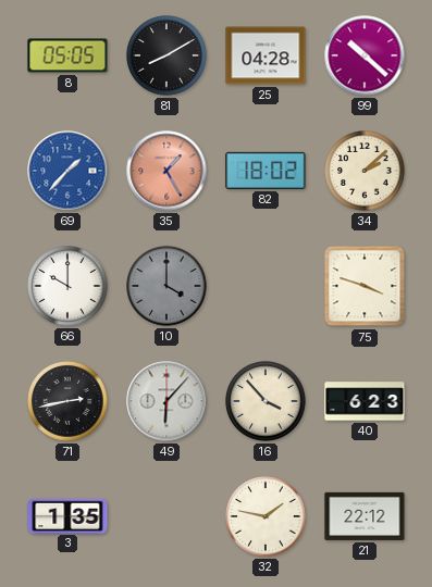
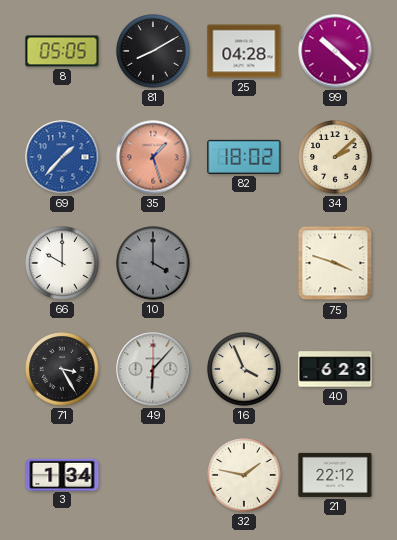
35: 1:25 -> 1:27 (153, 157)
71: 2:43 -> 3:25 (62, 369)
16: 3:53 -> 3:56 (244, 369)
3: 1:35 -> 1:34 (62, 474)
